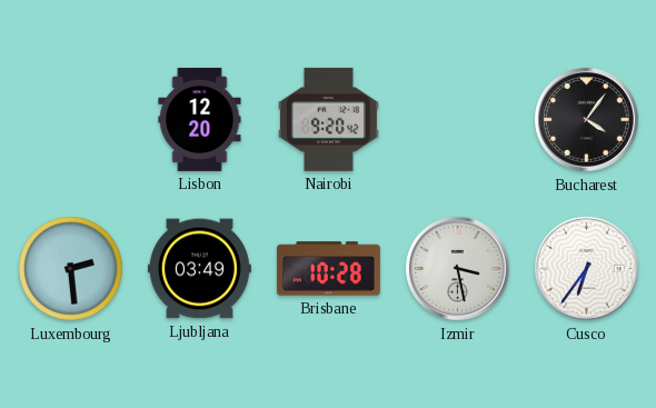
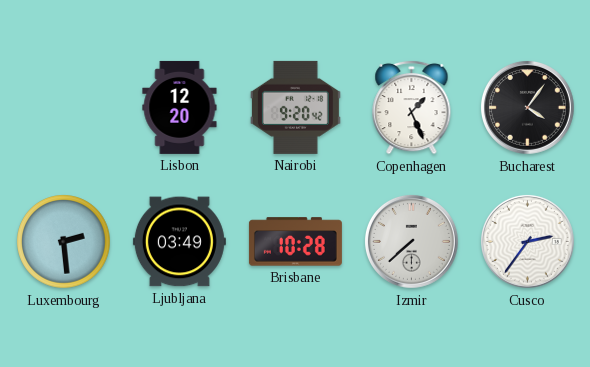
Copenhagen: none -> 1:26 (412, 107)
Izmir: 3:28 -> 7:38 (411, 241)
Cusco: 6:36 -> 2:36 (527, 241)
